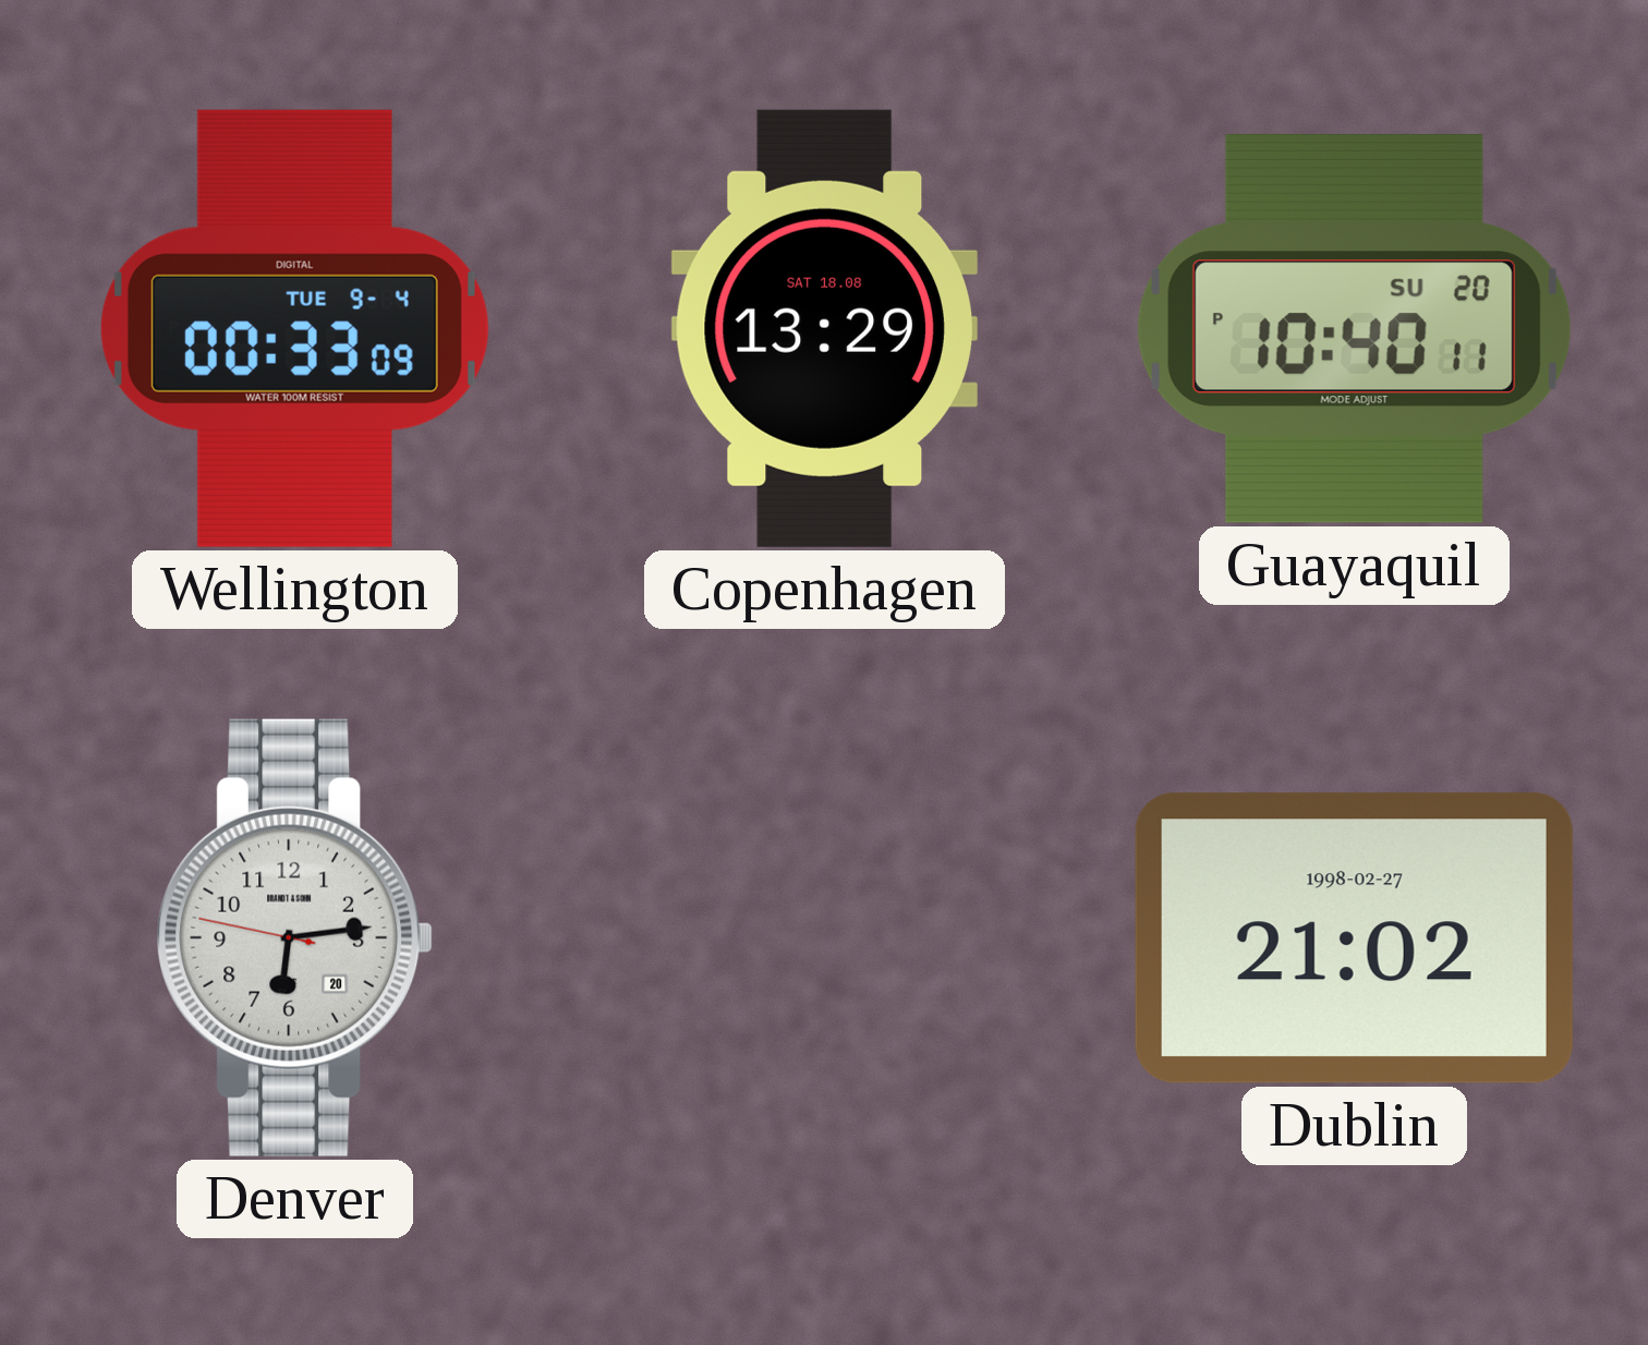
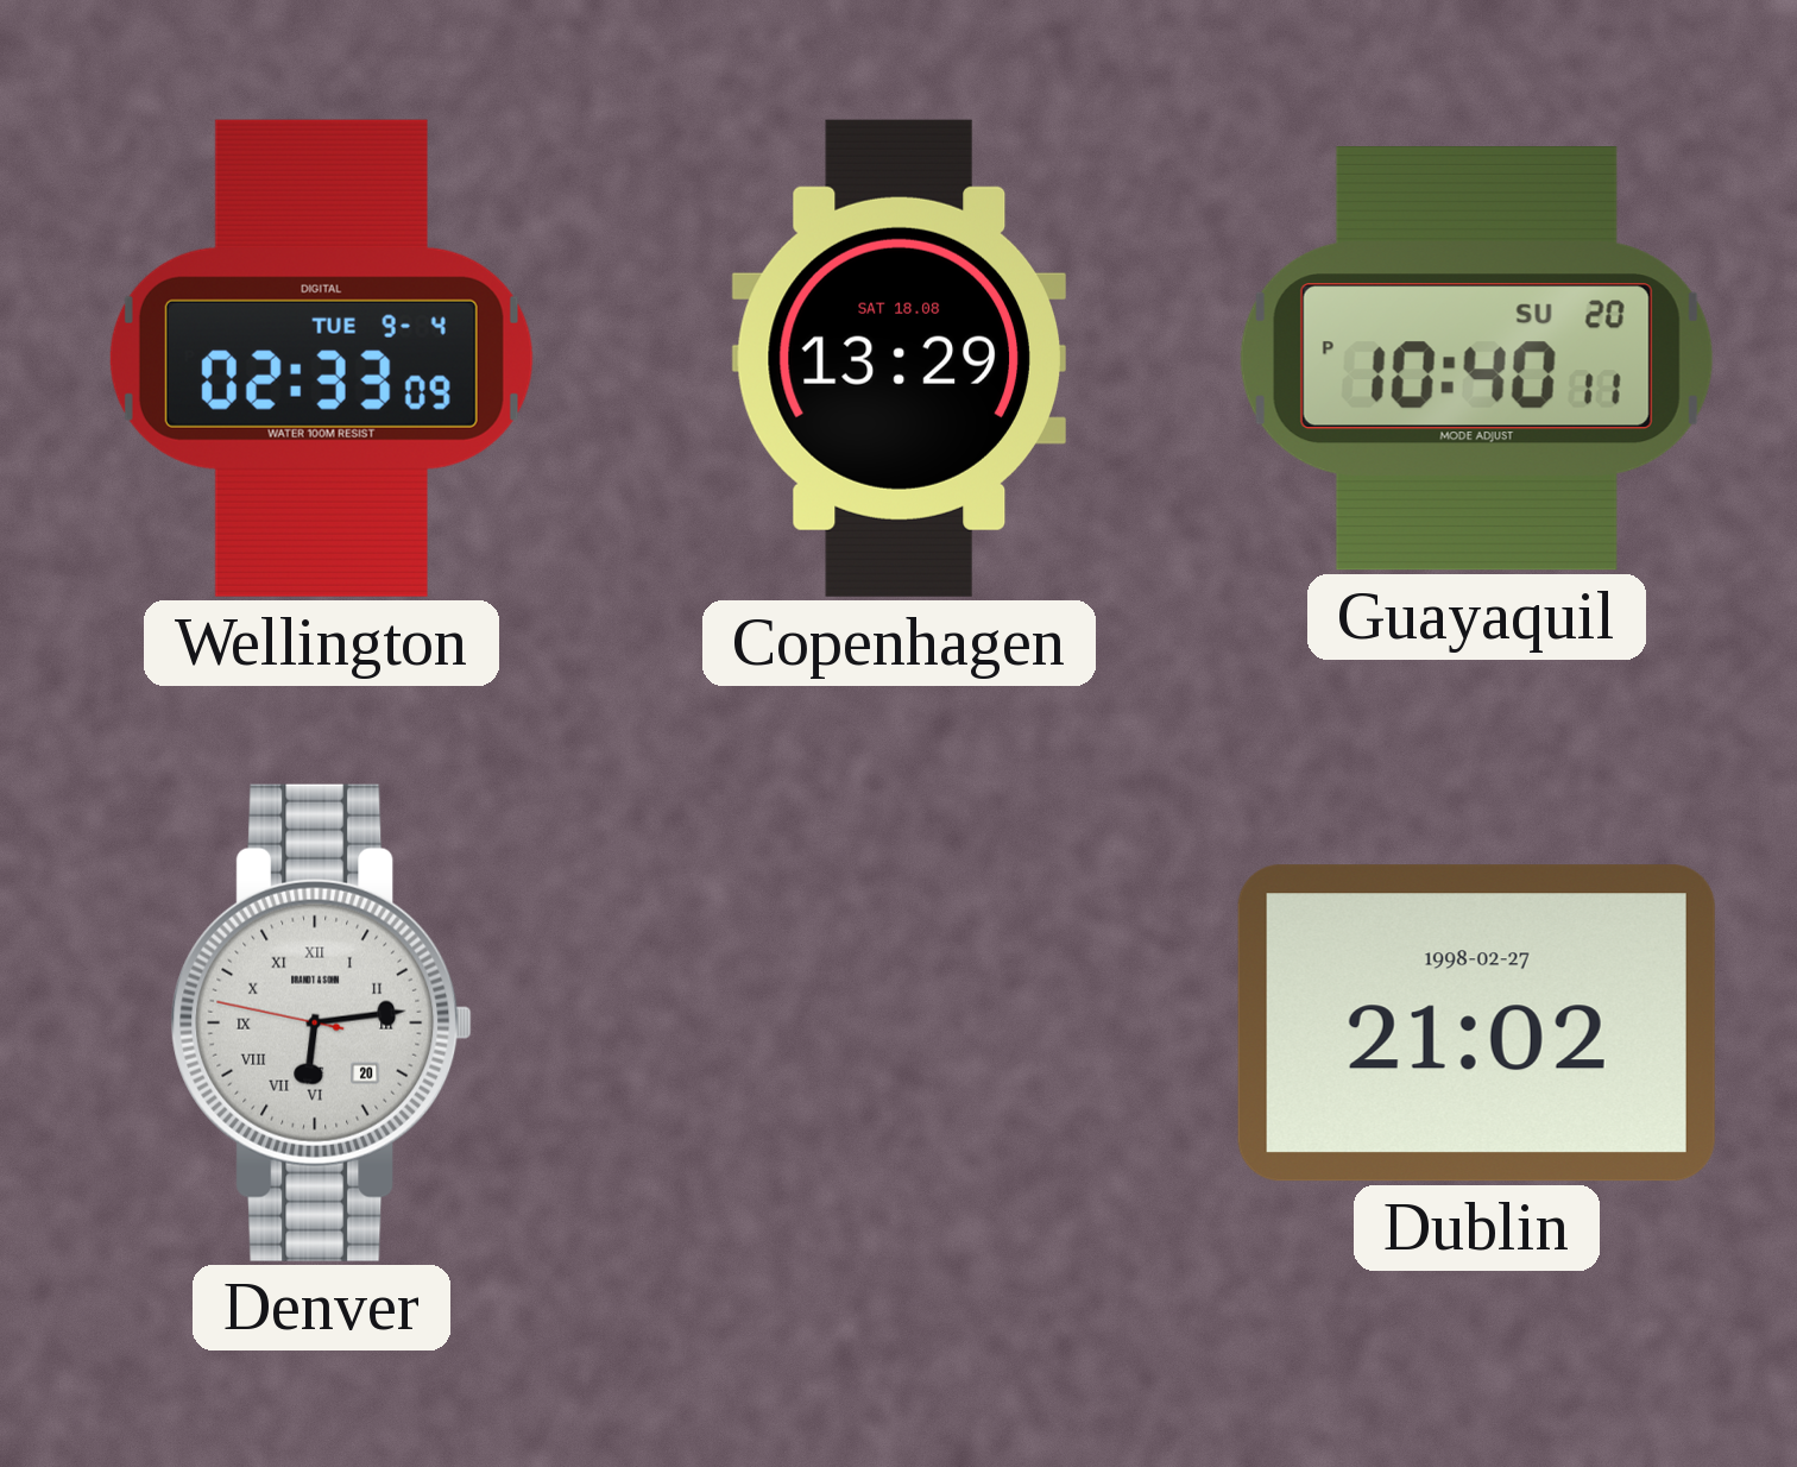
Wellington: 00:33 -> 02:33 (321, 358)
Denver numerals: Arabic -> Roman (322, 1022)
